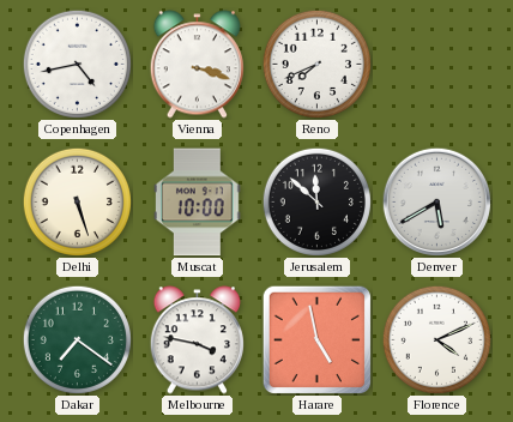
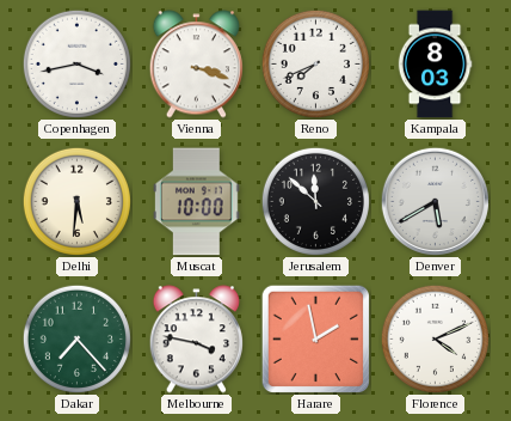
Copenhagen: 4:43 -> 3:43 (76, 63)
Kampala: none -> 8:03 (435, 65)
Delhi: 5:27 -> 5:31 (76, 201)
Dakar: 7:21 -> 7:23 (76, 338)
Harare: 4:58 -> 1:58 (315, 338)
